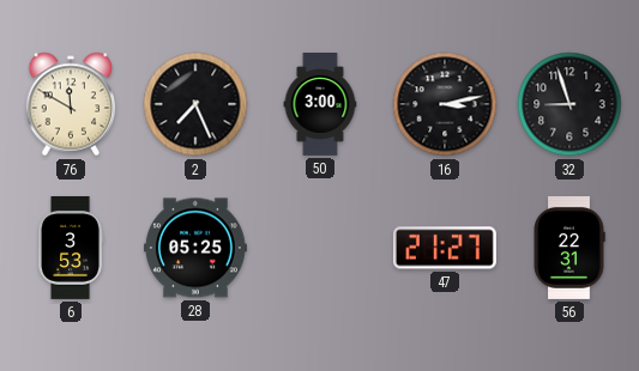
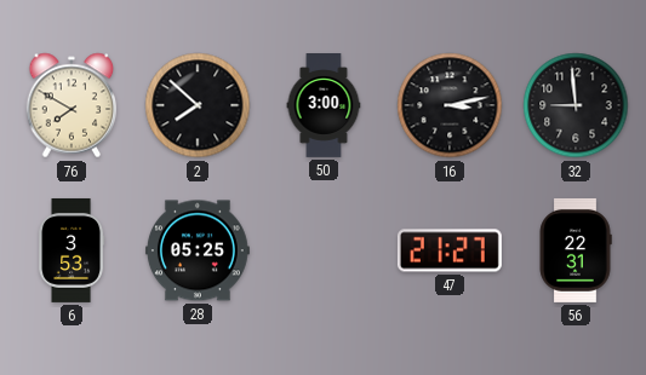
76: 11:50 -> 7:50 (72, 105)
2: 7:26 -> 7:52 (198, 105)
32: 8:57 -> 8:59 (576, 105)
